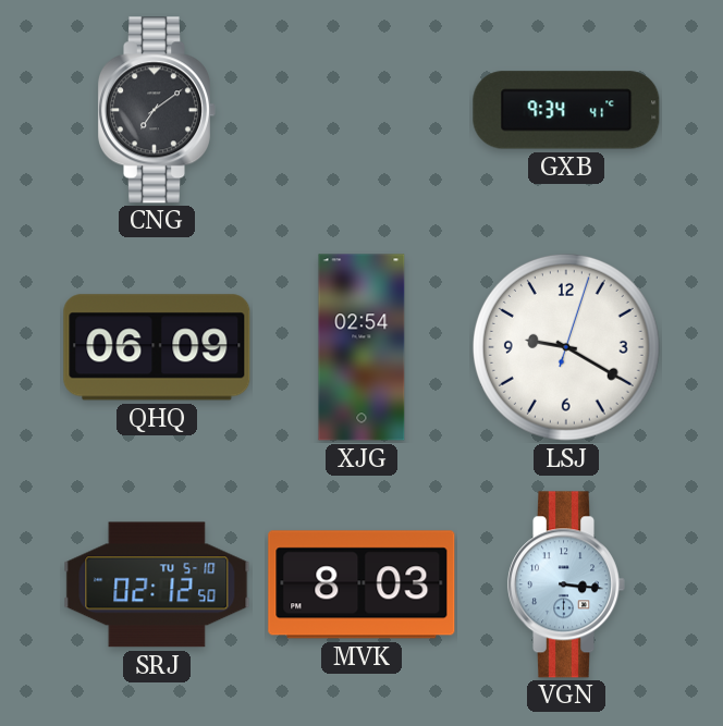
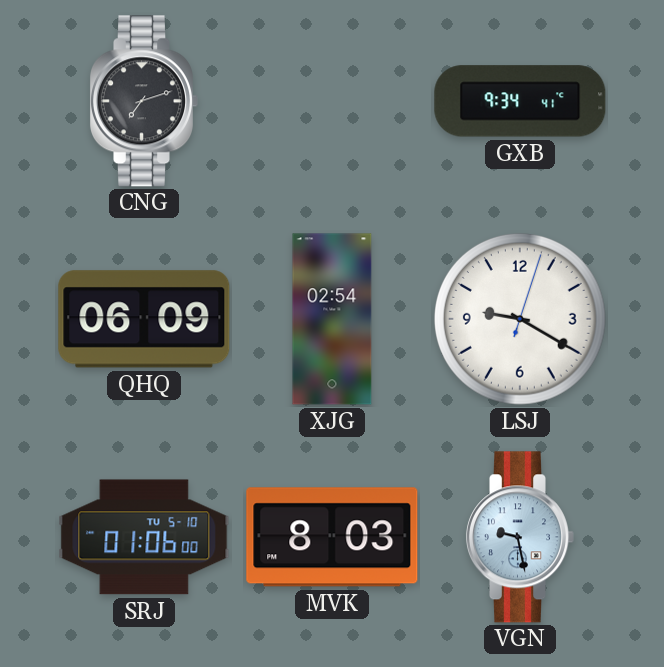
CNG: 7:09 -> 7:12 (143, 101)
SRJ: 02:12 -> 01:06 (144, 537)
VGN: 3:16 -> 9:28 (519, 537)
